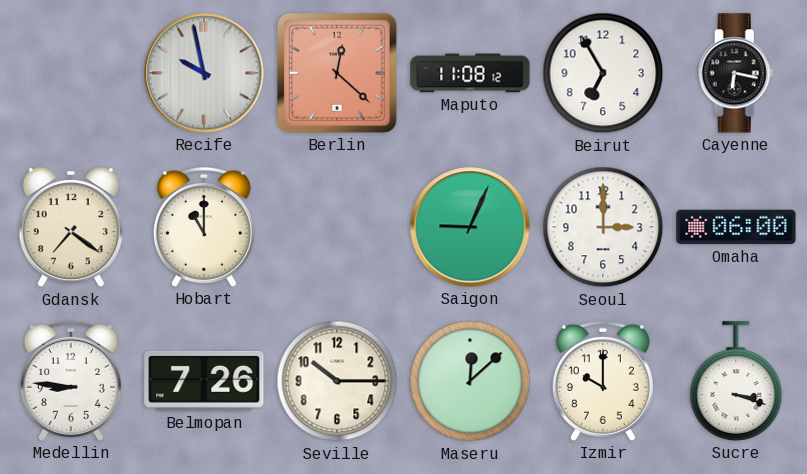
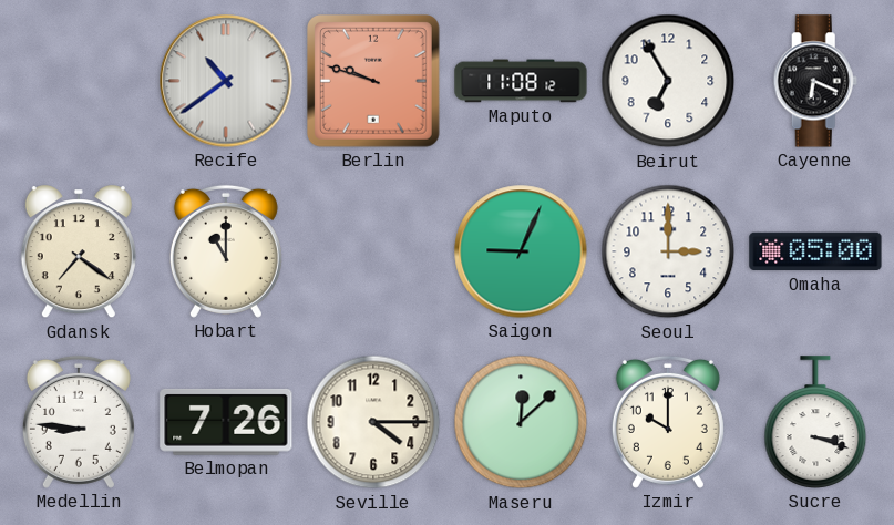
Recife: 9:58 -> 10:39 (226, 81)
Berlin: 12:22 -> 9:48 (374, 82)
Cayenne: 6:17 -> 6:19 (815, 81)
Omaha: 06:00 -> 05:00 (815, 251)
Seville: 10:15 -> 4:15 (373, 422)
